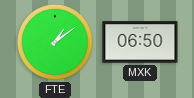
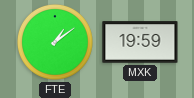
MXK: 06:50 -> 19:59 (140, 42)
